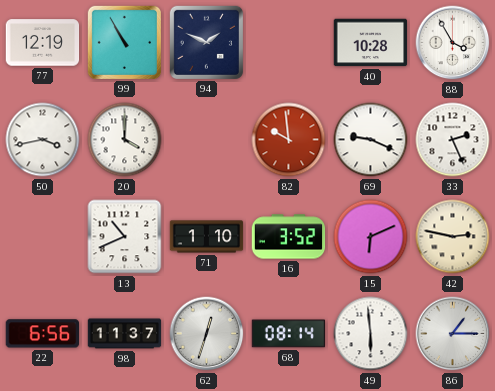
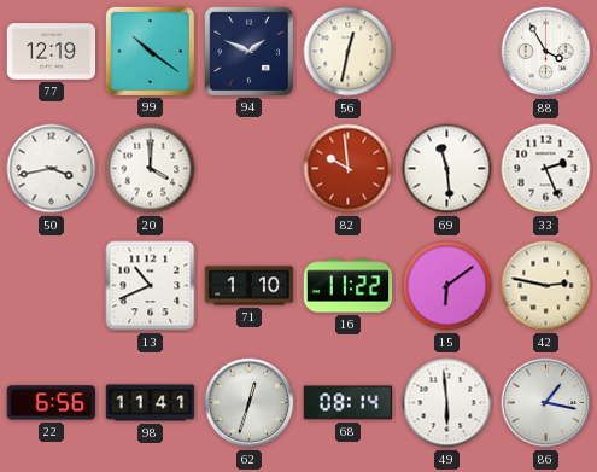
99: 10:55 -> 10:21 (150, 51)
56: none -> 12:32 (349, 52)
40: 10:28 -> none (371, 43)
69: 9:19 -> 11:29 (447, 169)
16: 3:52 -> 11:22 (349, 286)
15: 6:11 -> 6:09 (447, 286)
98: 11:37 -> 11:41 (151, 403)
86: 1:15 -> 1:17 (546, 403)
